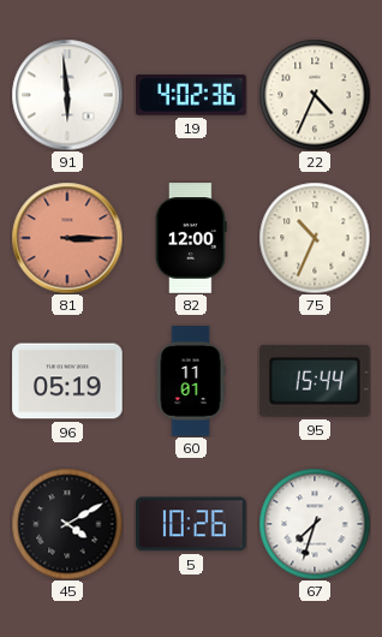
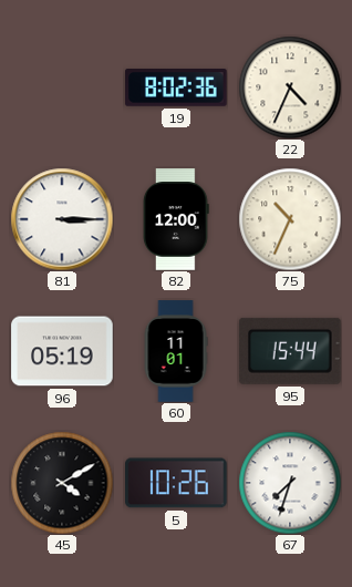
91: 5:59 -> none (67, 95)
19: 4:02 -> 8:02 (176, 89)
81 dial: salmon -> white (62, 219)
